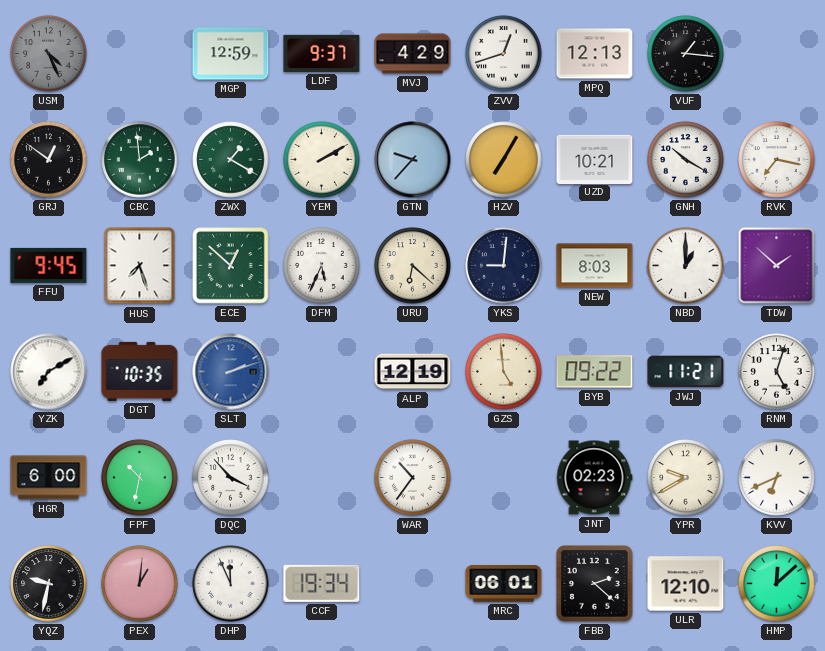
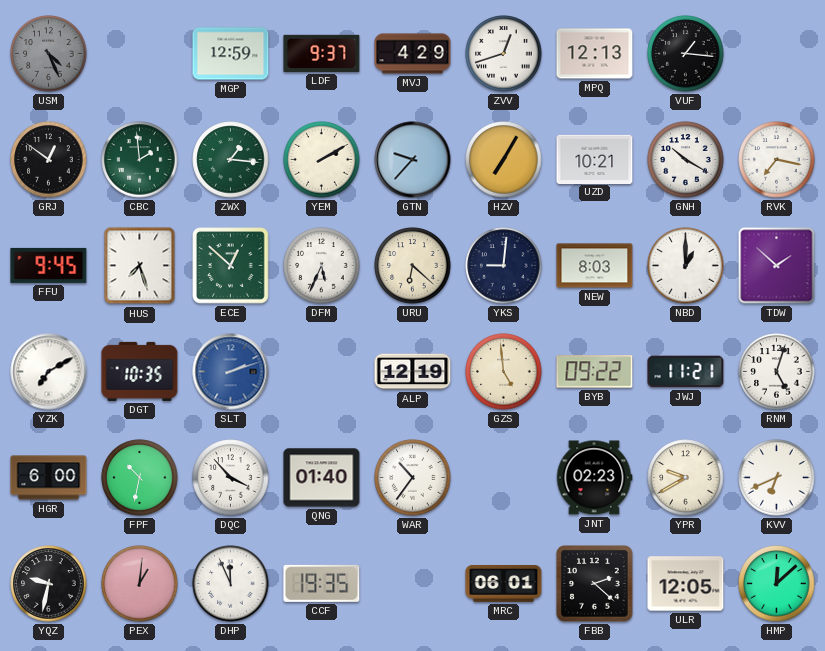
ZWX: 1:20 -> 1:16 (231, 160)
QNG: none -> 01:40 (322, 478)
CCF: 19:34 -> 19:35 (322, 583)
ULR: 12:10 -> 12:05 (686, 584)
